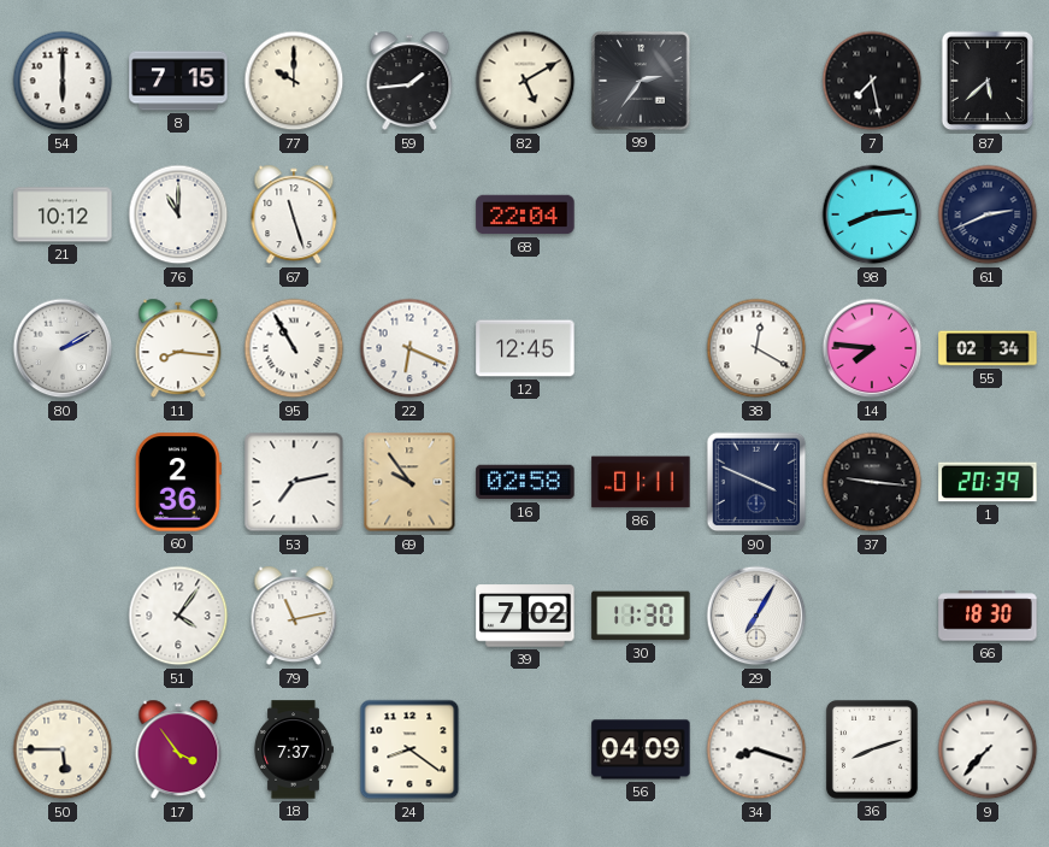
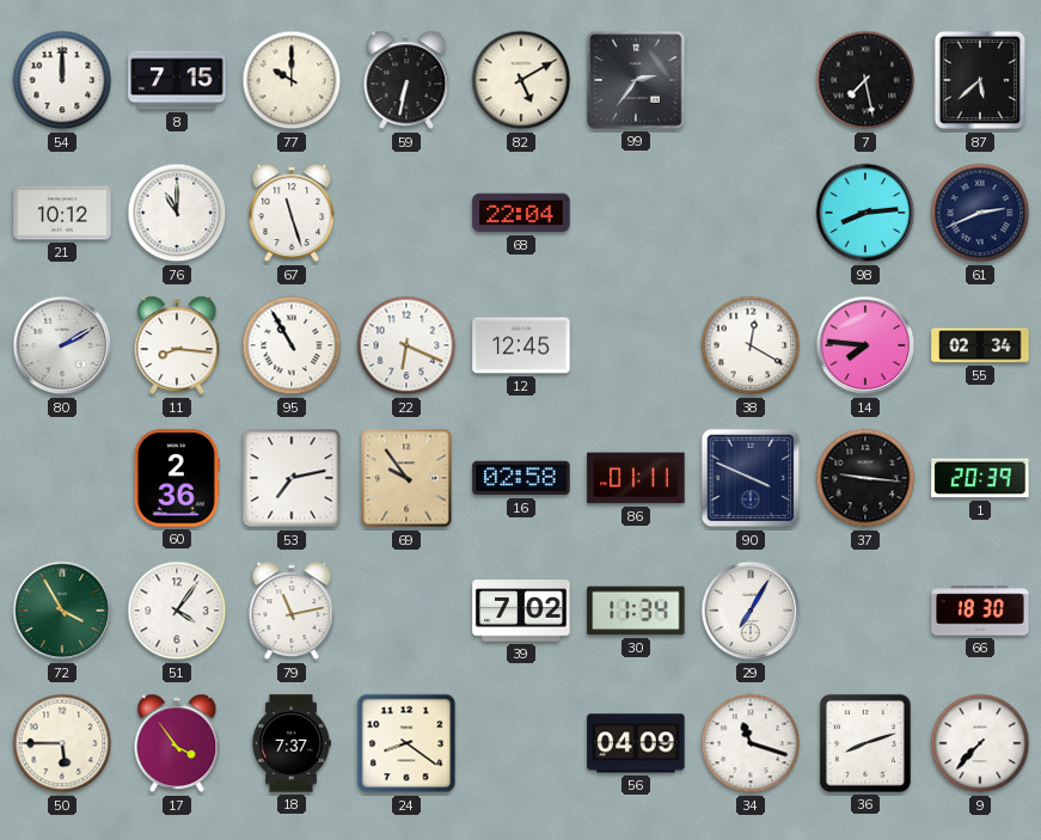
54: 6:00 -> 12:00 (62, 80)
59: 1:44 -> 6:32 (406, 80)
72: none -> 3:55 (62, 611)
30: 11:30 -> 11:34 (636, 611)
34: 8:18 -> 11:18 (751, 743)
